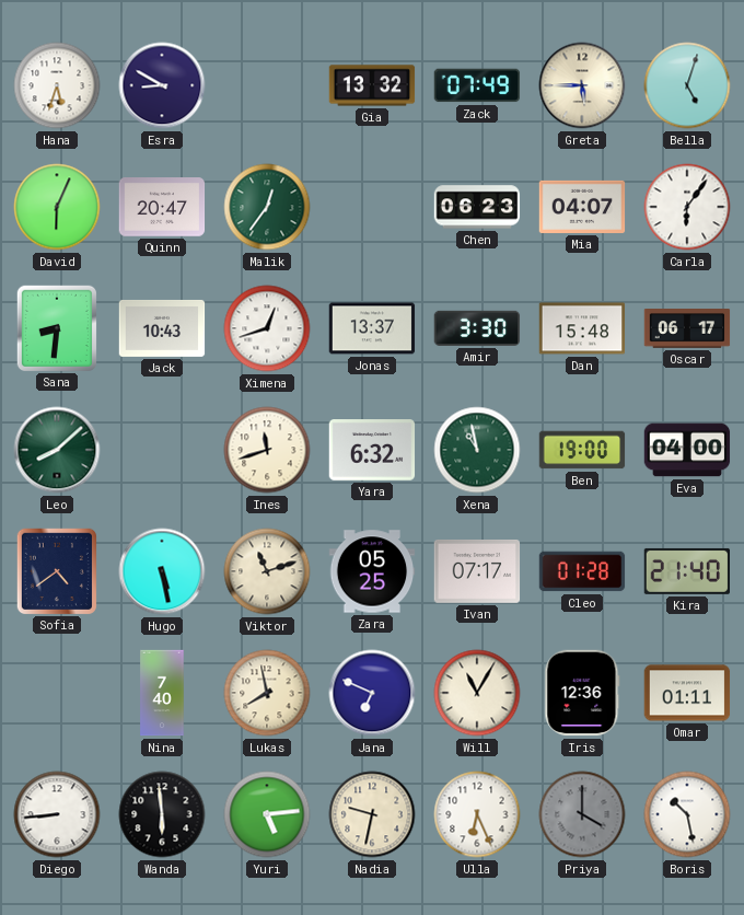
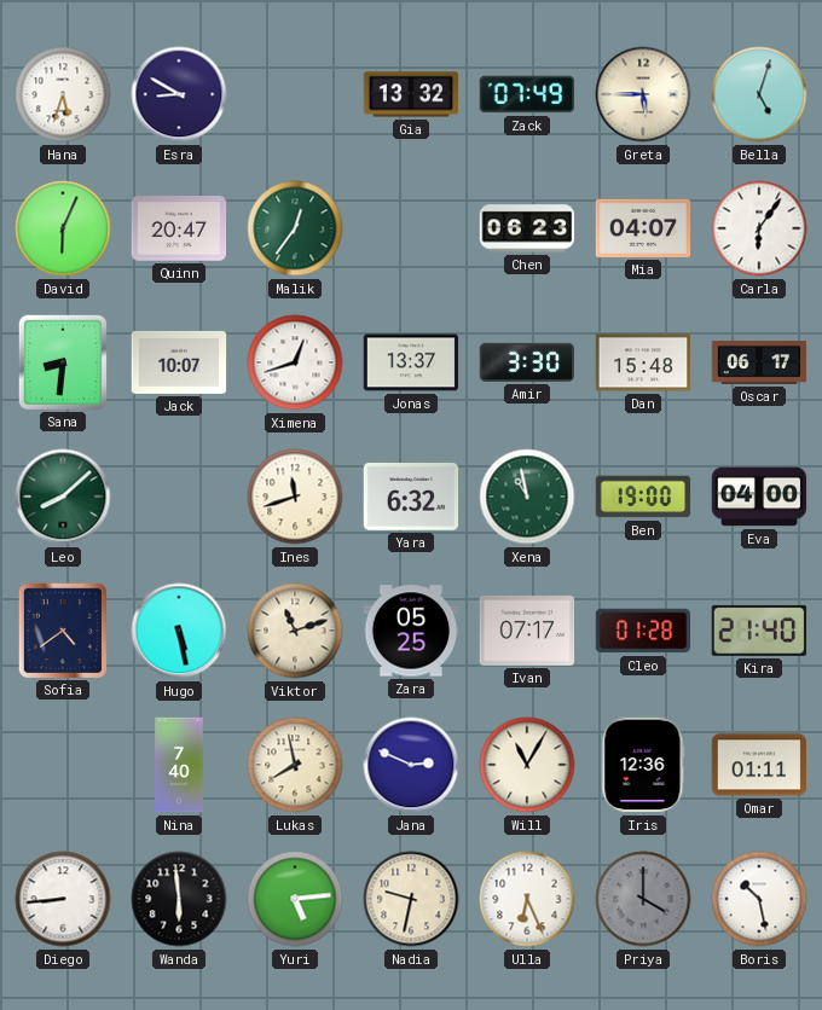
Jack: 10:43 -> 10:07 (179, 362)
Jana: 6:49 -> 2:49 (411, 765)
